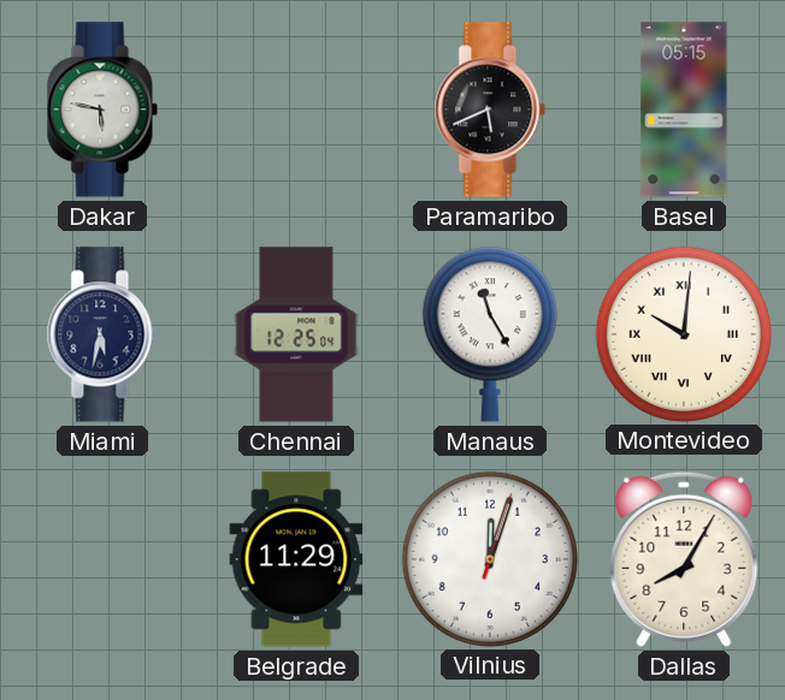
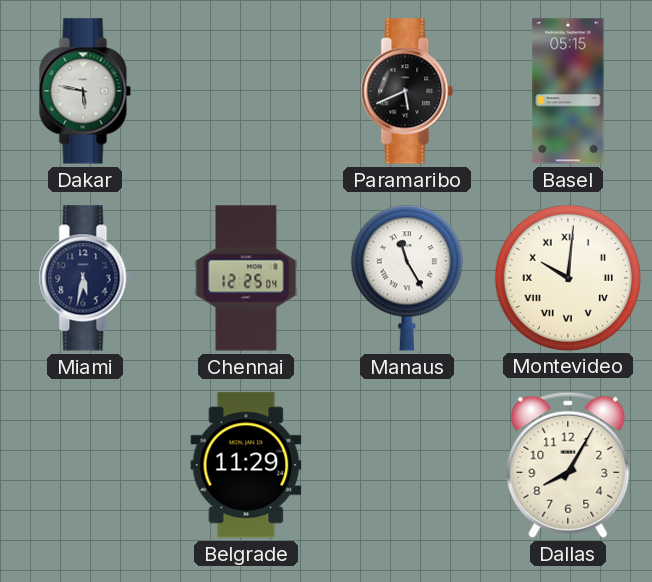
Vilnius: 12:03 -> none (489, 558)
